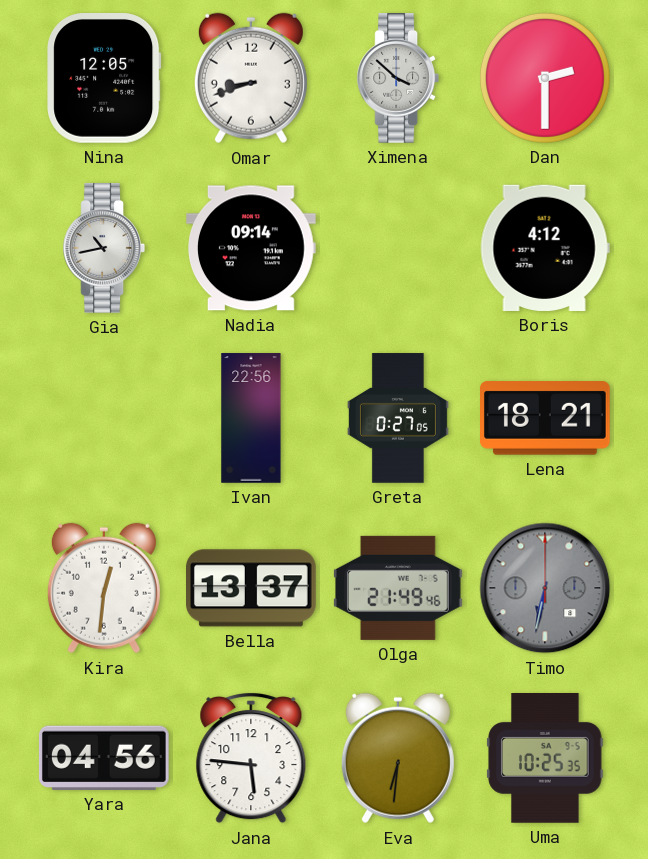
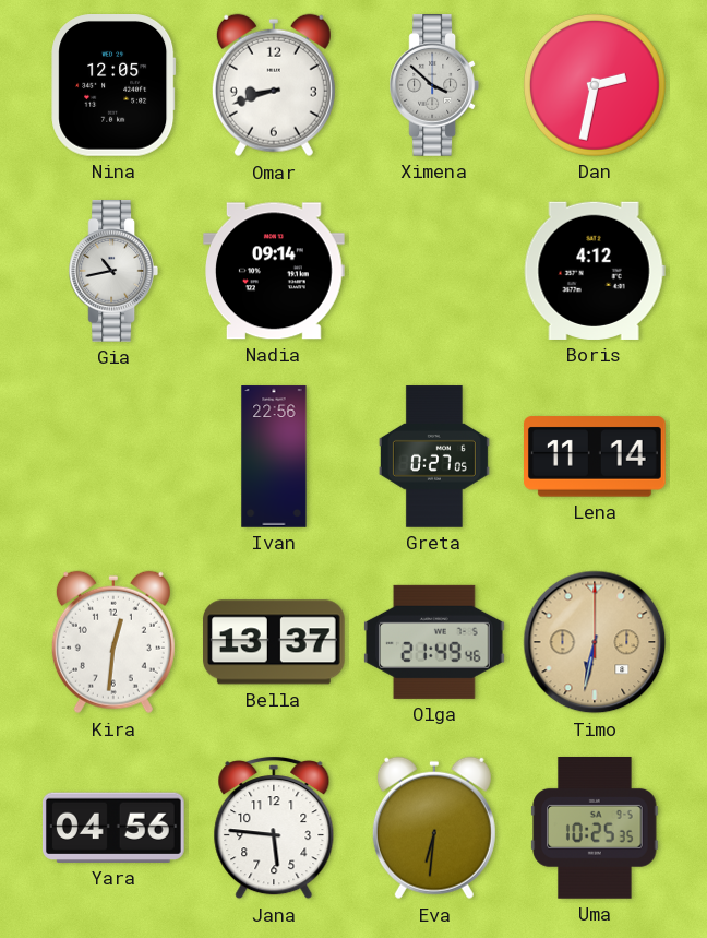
Dan: 2:30 -> 2:32 (595, 85)
Lena: 18:21 -> 11:14 (596, 456)
Timo dial: grey -> champagne (595, 642)
